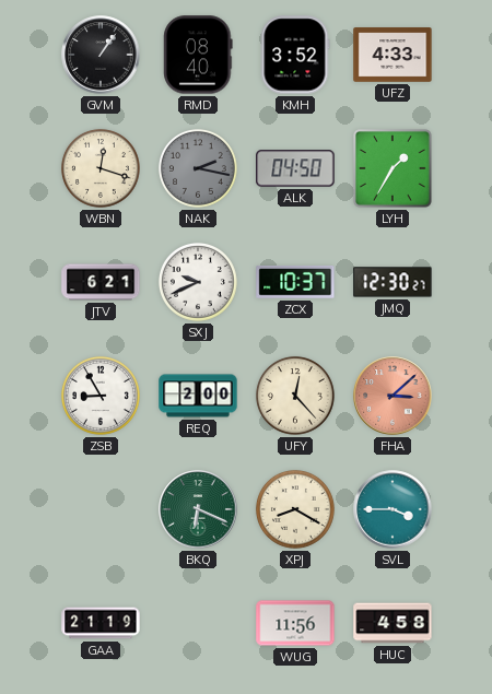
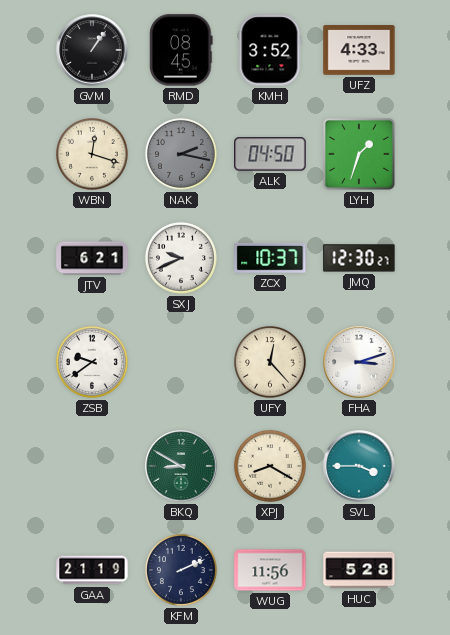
RMD: 08:40 -> 08:45 (181, 50)
LYH: 1:35 -> 1:33 (359, 154)
ZSB: 8:55 -> 9:39 (92, 362)
REQ: 2:00 -> none (198, 396)
FHA: 3:08 -> 3:12 (359, 362)
FHA dial: salmon -> white (359, 362)
BKQ: 6:19 -> 8:50 (181, 466)
KFM: none -> 2:11 (181, 570)
HUC: 4:58 -> 5:28 (359, 570)
